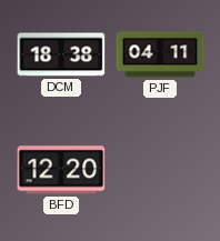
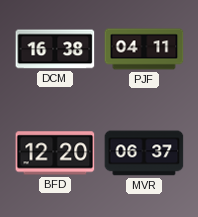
DCM: 18:38 -> 16:38 (55, 49)
MVR: none -> 06:37 (144, 153)
